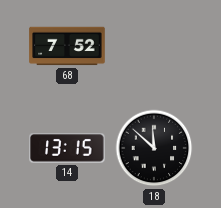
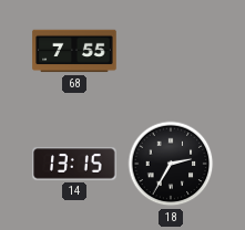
68: 7:52 -> 7:55 (74, 51)
18: 11:52 -> 2:35 (171, 164)
